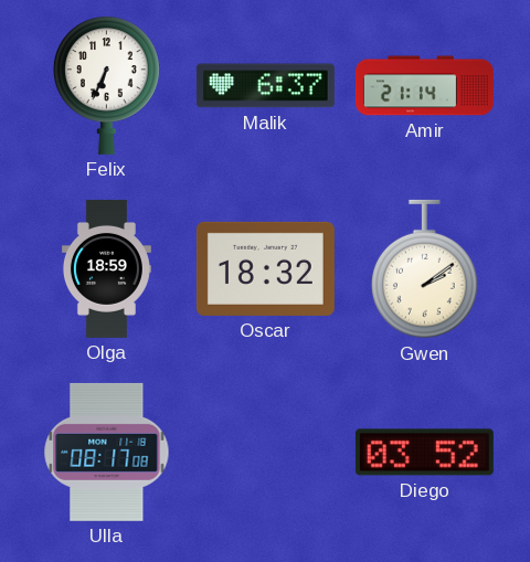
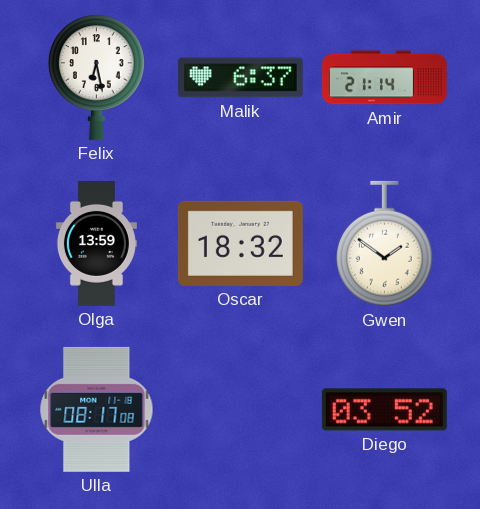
Felix: 6:34 -> 6:28 (97, 77)
Olga: 18:59 -> 13:59 (96, 243)
Gwen: 2:09 -> 1:51 (385, 244)
